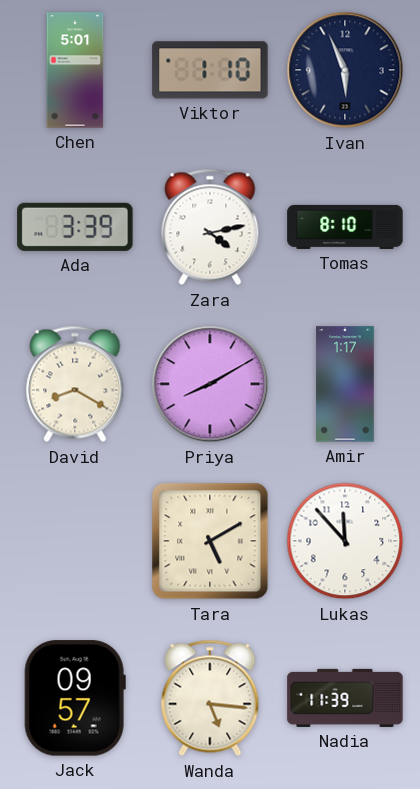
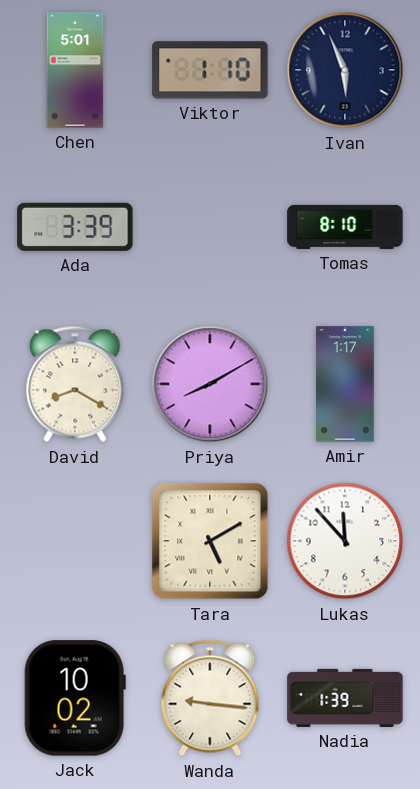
Zara: 4:13 -> none (210, 227)
Jack: 09:57 -> 10:02 (75, 698)
Wanda: 5:16 -> 9:16 (210, 698)
Nadia: 11:39 -> 1:39 (345, 698)
